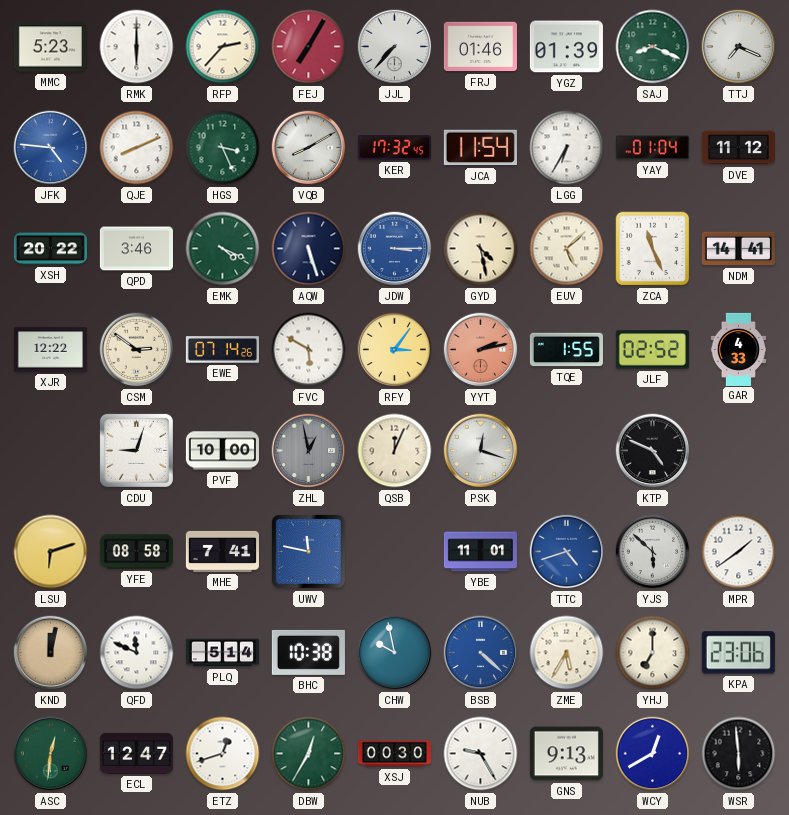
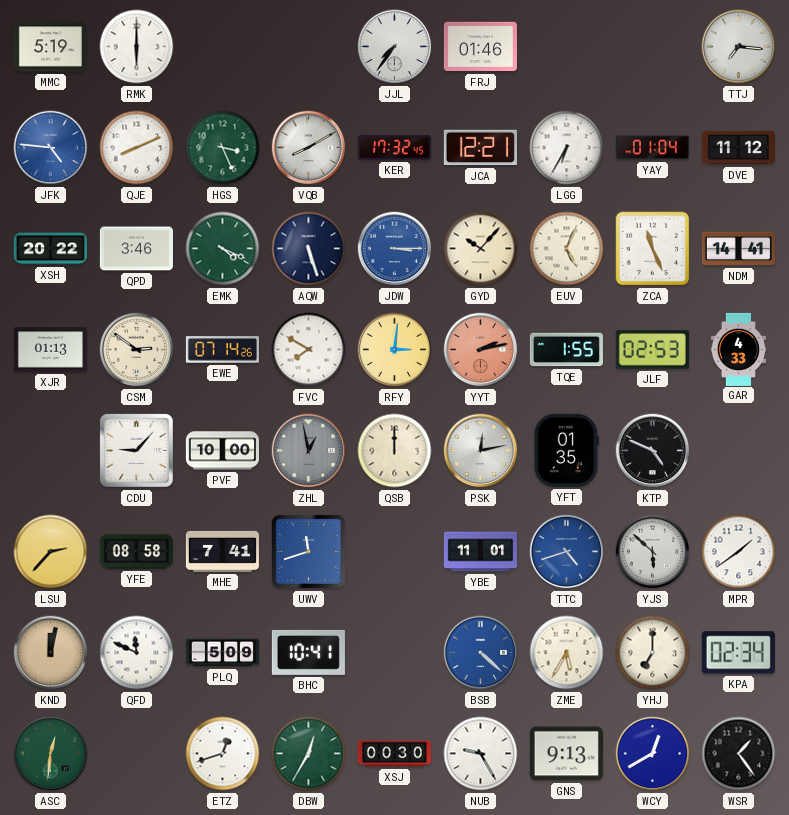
MMC: 5:23 -> 5:19 (50, 47)
RFP: 2:37 -> none (223, 47)
FEJ: 7:05 -> none (309, 47)
JJL: 7:37 -> 7:36 (395, 47)
YGZ: 01:39 -> none (566, 47)
SAJ: 8:19 -> none (653, 47)
TTJ: 7:19 -> 7:16 (739, 47)
JCA: 11:54 -> 12:21 (480, 148)
GYD: 4:28 -> 10:07 (481, 249)
EUV: 5:08 -> 5:04 (567, 249)
XJR: 12:22 -> 01:13 (50, 350)
FVC: 5:50 -> 7:50 (309, 350)
RFY: 3:06 -> 3:01 (395, 350)
JLF: 02:52 -> 02:53 (652, 350)
CDU: 9:03 -> 9:07 (136, 450)
QSB: 12:04 -> 12:00 (395, 451)
PSK: 12:18 -> 12:13 (481, 451)
YFT: none -> 01:35 (566, 450)
LSU: 6:12 -> 2:37 (51, 552)
UWV: 11:47 -> 11:42 (308, 551)
PLQ: 5:14 -> 5:09 (222, 653)
BHC: 10:38 -> 10:41 (308, 652)
CHW: 9:58 -> none (395, 653)
KPA: 23:06 -> 02:34 (738, 653)
ECL: 12:47 -> none (136, 753)
WSR: 5:59 -> 1:24 (739, 754)
